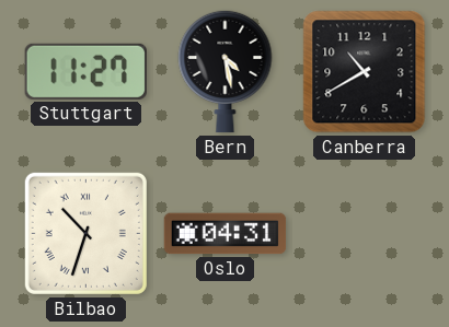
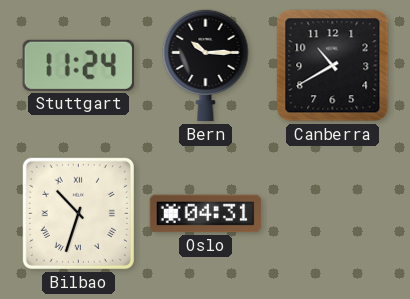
Stuttgart: 11:27 -> 11:24 (78, 65)
Bern: 4:28 -> 10:15 (206, 65)
